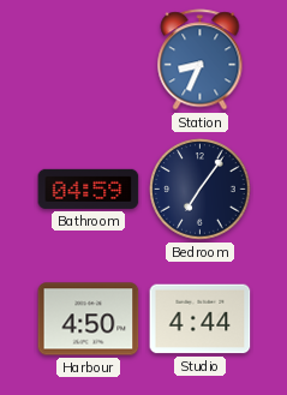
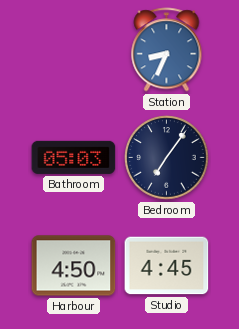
Bathroom: 04:59 -> 05:03 (74, 157)
Studio: 4:44 -> 4:45 (167, 266)
